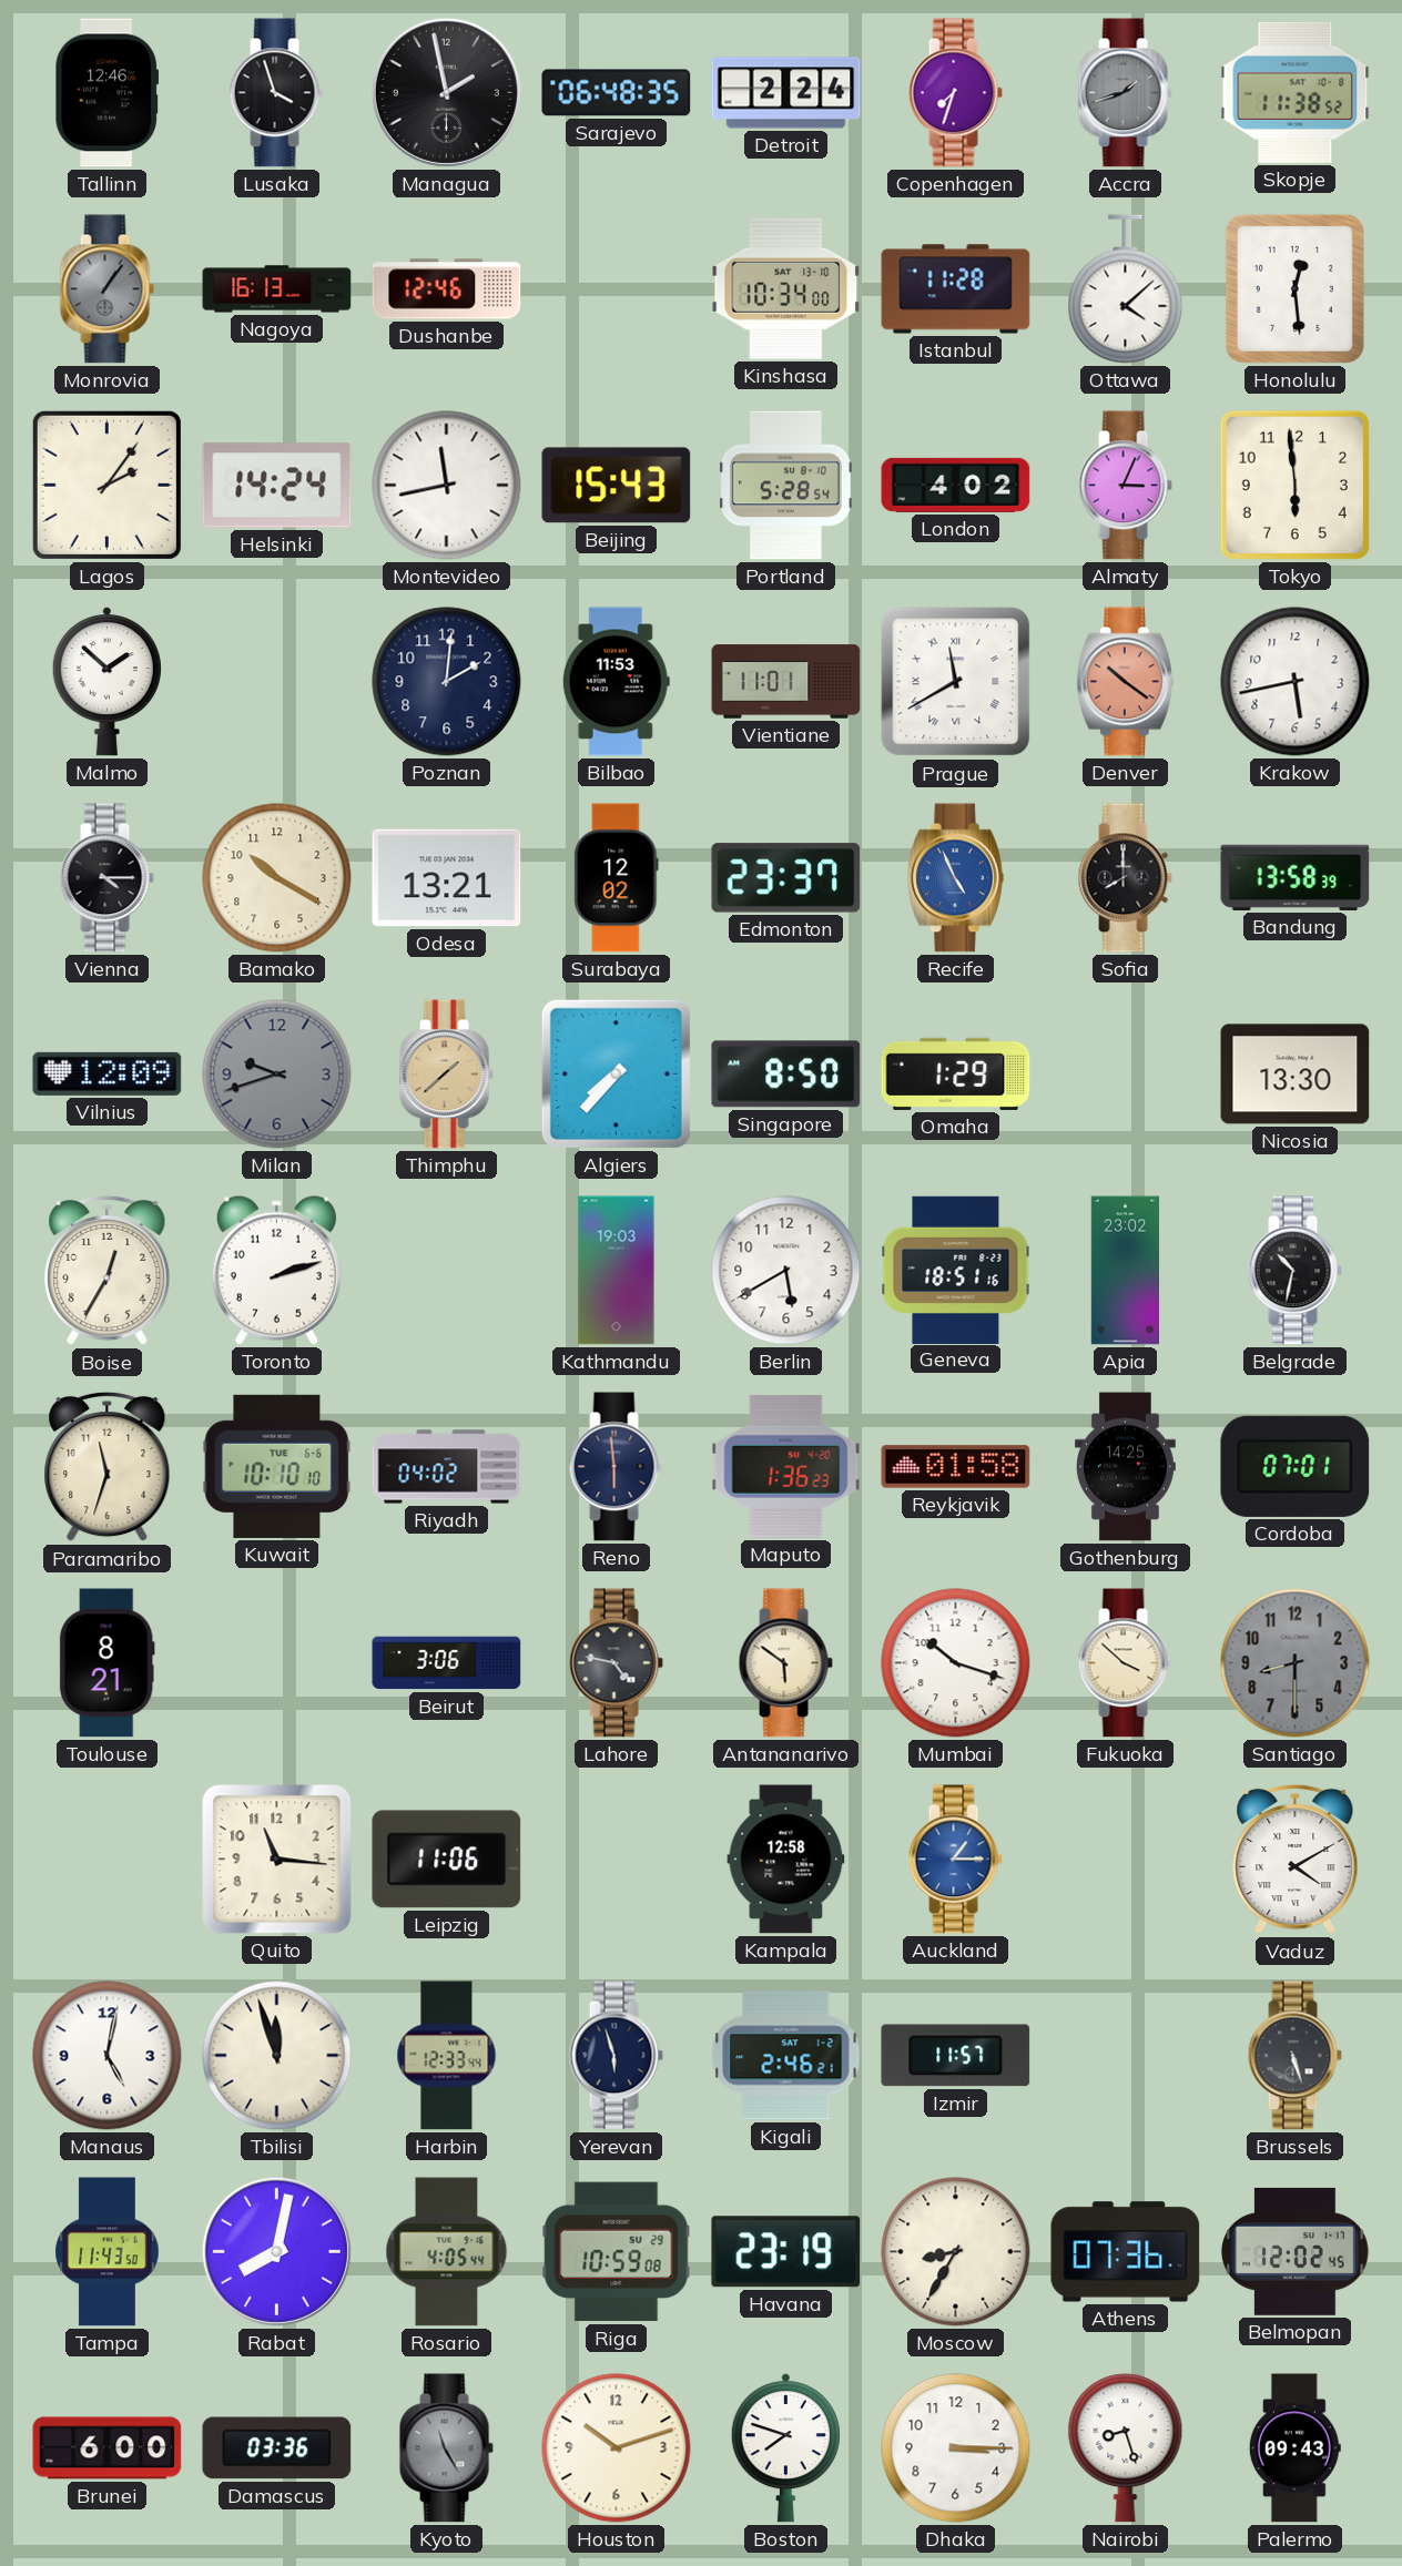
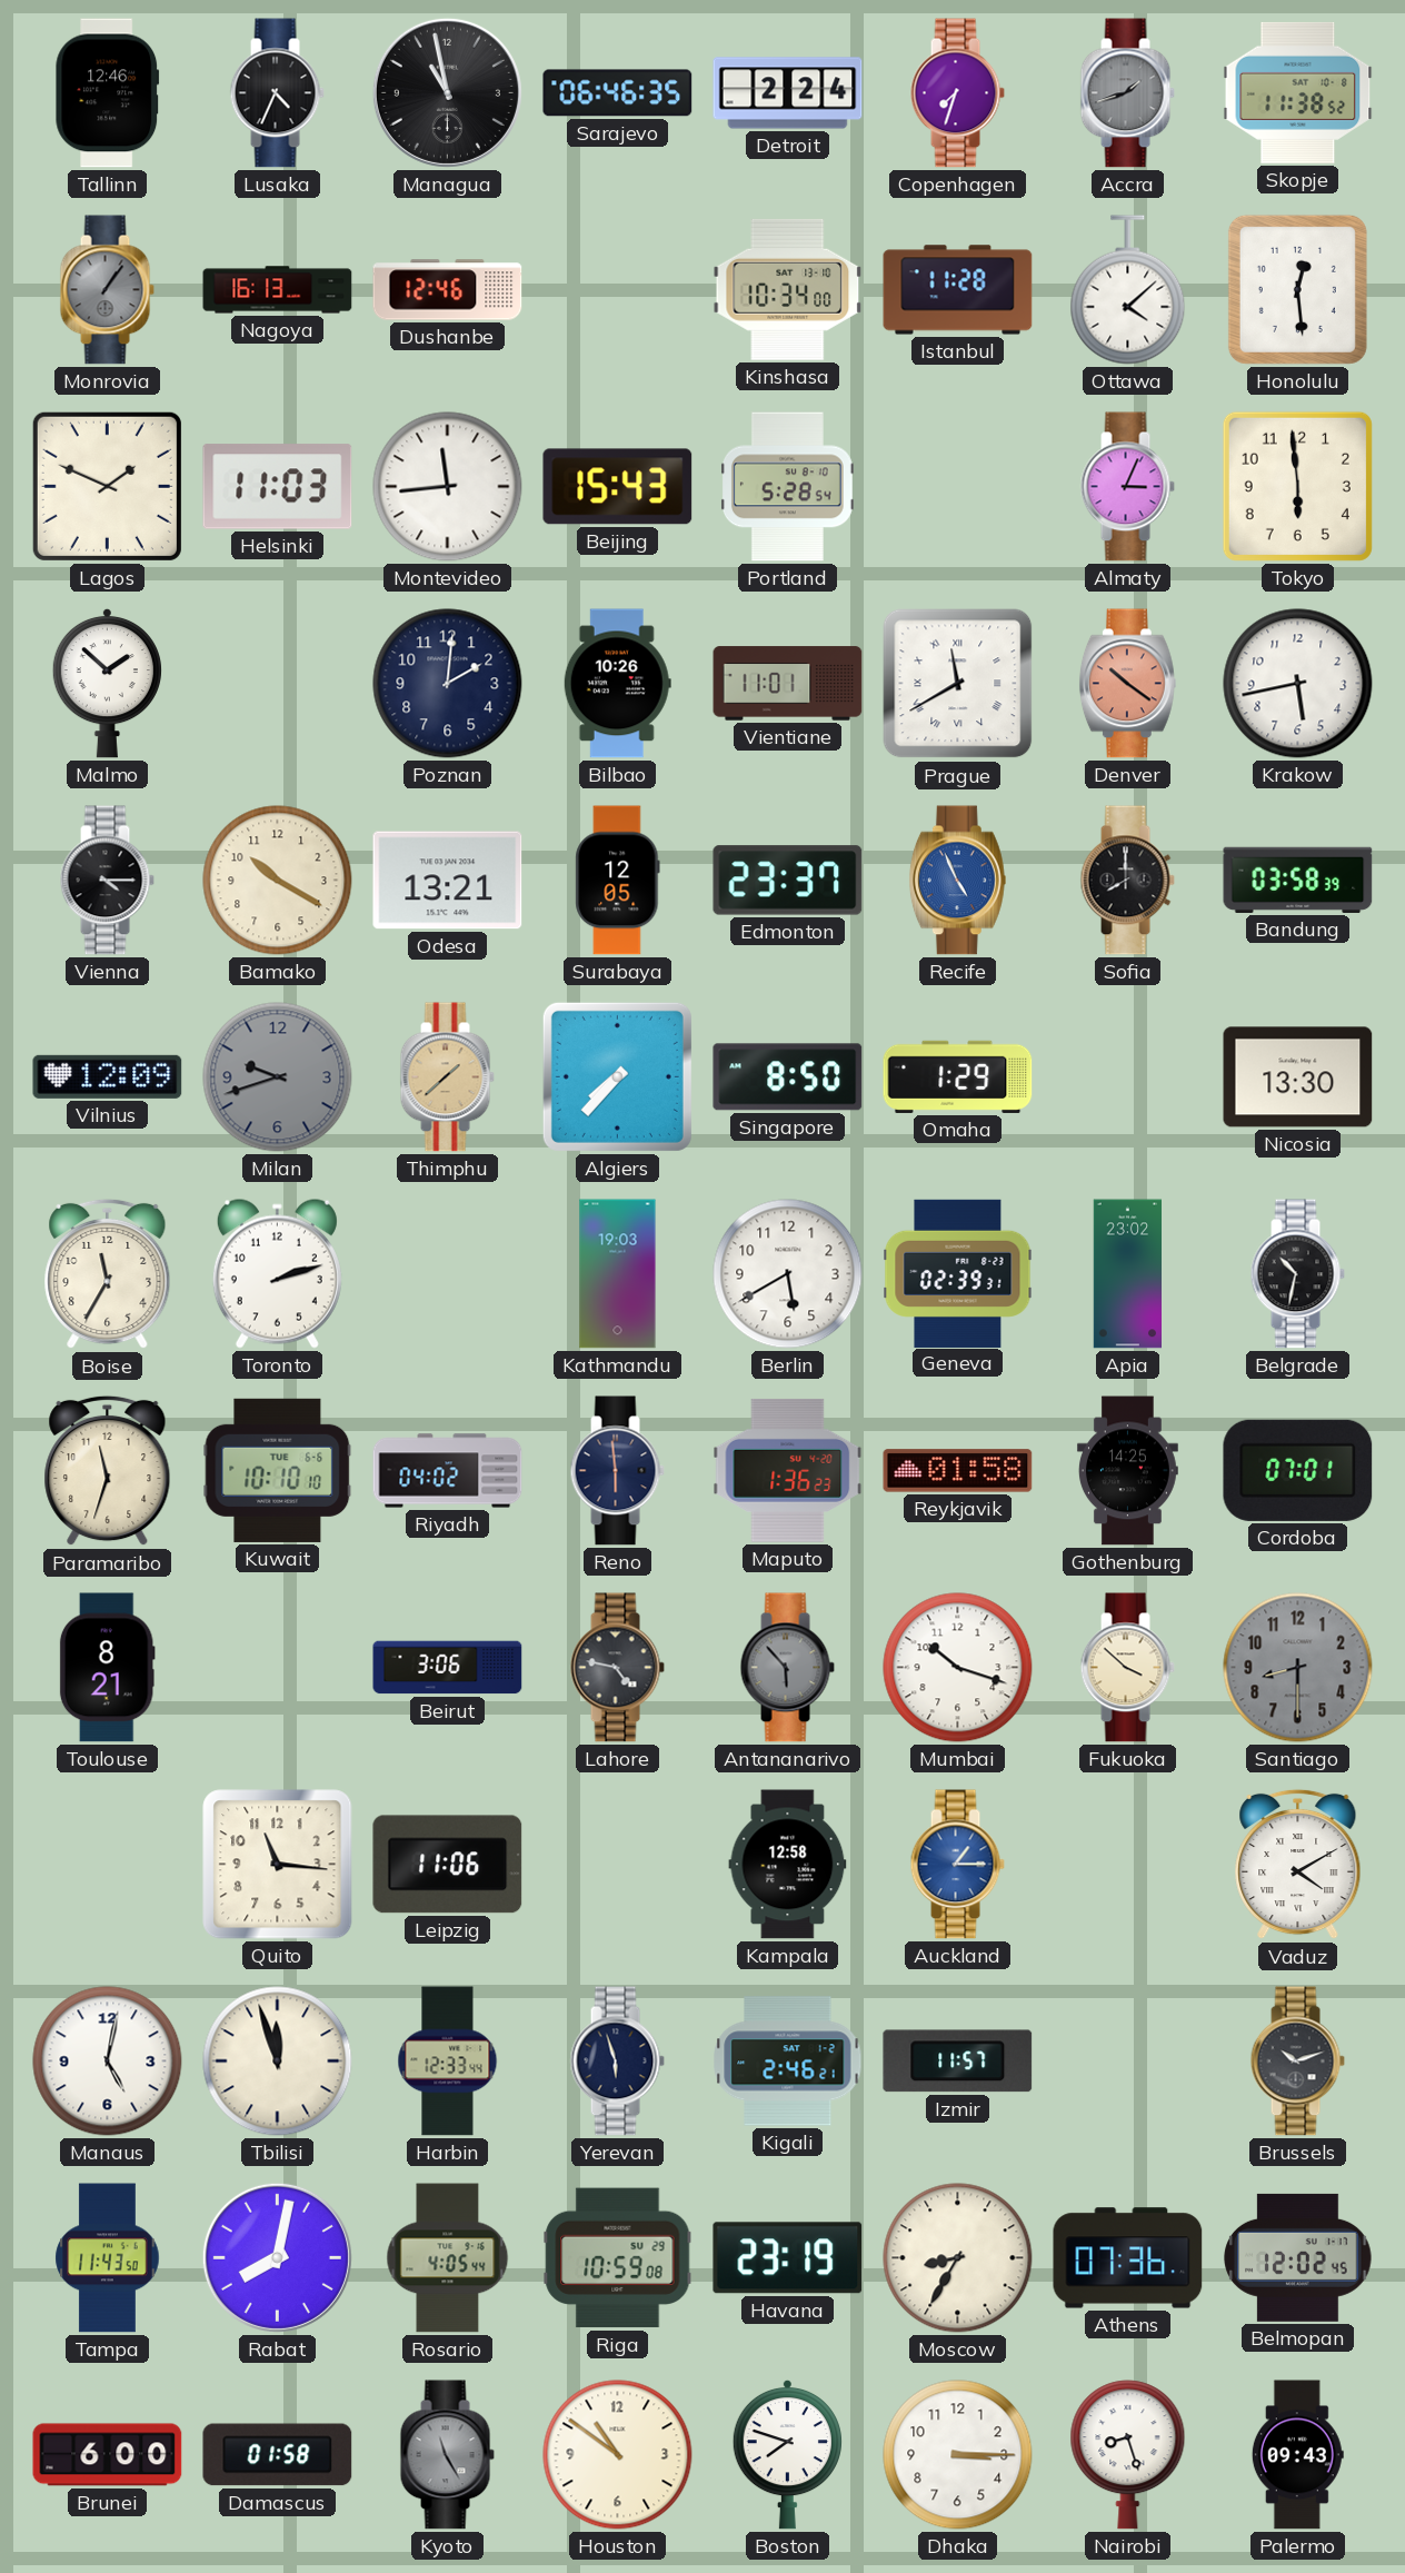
Lusaka: 3:57 -> 4:34 (277, 93)
Managua: 1:58 -> 10:58 (447, 92)
Sarajevo: 06:48 -> 06:46 (618, 93)
Lagos: 2:06 -> 1:49 (107, 486)
Helsinki: 14:24 -> 11:03 (278, 487)
Montevideo: 11:43 -> 11:44 (448, 487)
London: 4:02 -> none (956, 485)
Bilbao: 11:53 -> 10:26 (617, 684)
Surabaya: 12:02 -> 12:05 (618, 881)
Bandung: 13:58 -> 03:58 (1298, 880)
Boise: 12:35 -> 11:35 (108, 1274)
Geneva: 18:51 -> 02:39 (958, 1273)
Antananarivo: 5:51 -> 5:53 (787, 1668)
Antananarivo dial: cream -> grey (787, 1668)
Brussels: 5:27 -> 10:12 (1297, 2062)
Damascus: 03:36 -> 01:58 (278, 2455)
Houston: 10:12 -> 10:51 (618, 2455)
